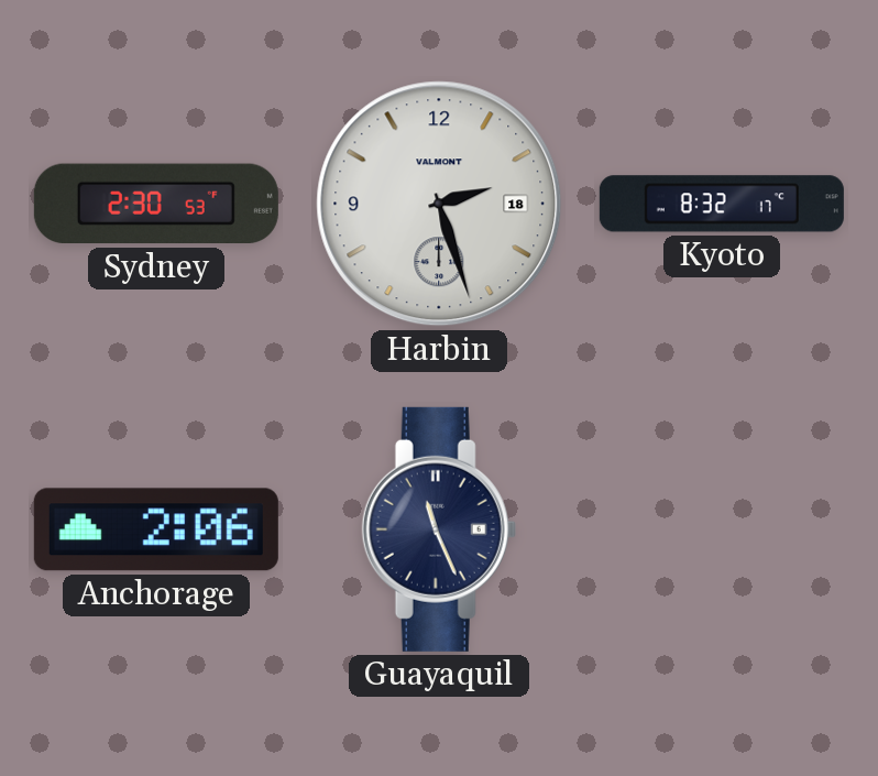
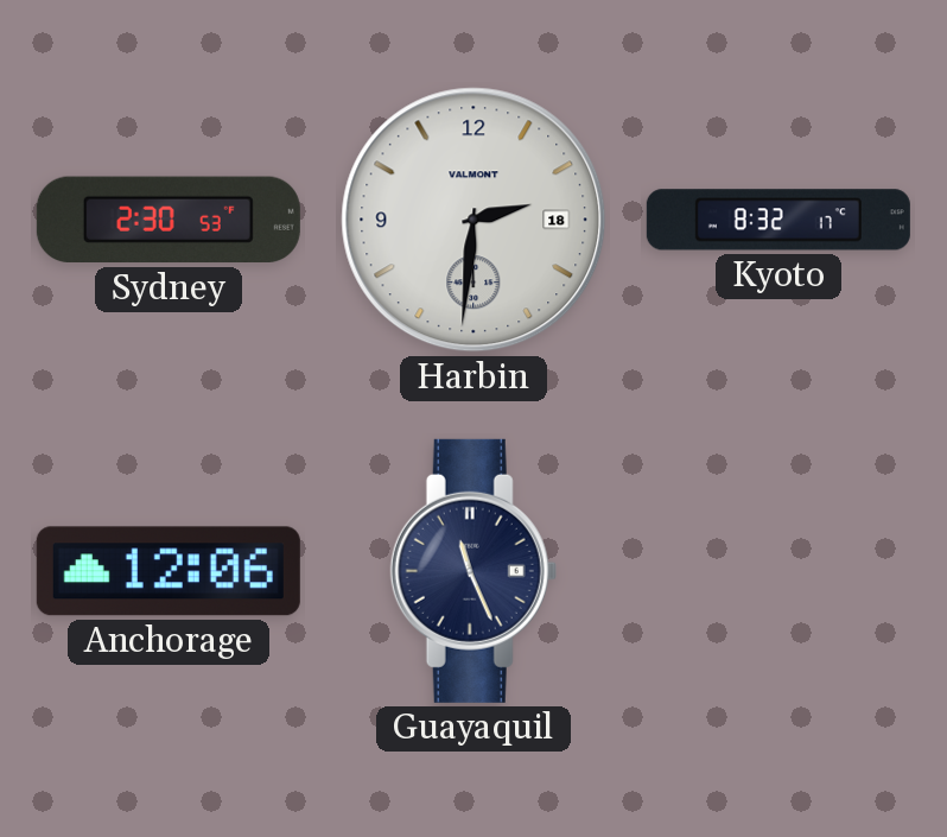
Harbin: 2:27 -> 2:31 (474, 220)
Anchorage: 2:06 -> 12:06 (169, 571)
